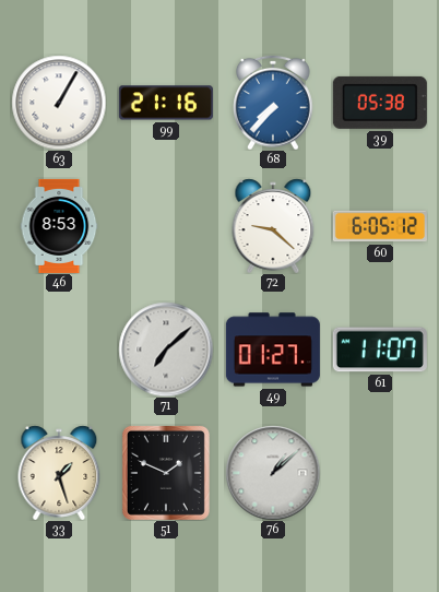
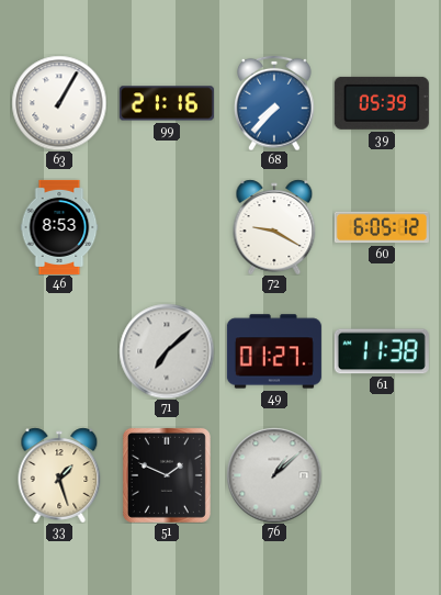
39: 05:38 -> 05:39 (382, 103)
72: 9:22 -> 9:20 (274, 227)
61: 11:07 -> 11:38 (382, 351)
